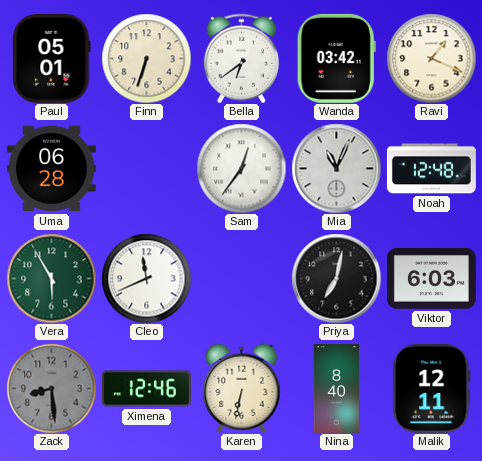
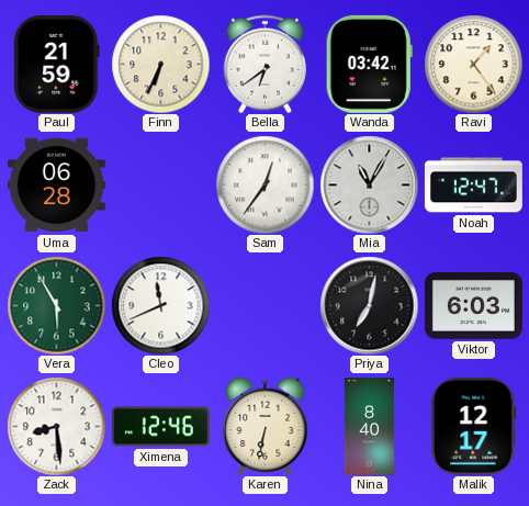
Paul: 05:01 -> 21:59 (57, 64)
Finn: 6:33 -> 6:34 (160, 64)
Ravi: 1:19 -> 1:24 (473, 64)
Mia: 11:04 -> 11:05 (369, 184)
Noah: 12:48 -> 12:47 (473, 185)
Zack dial: grey -> white (56, 426)
Malik: 12:11 -> 12:17 (474, 426)
